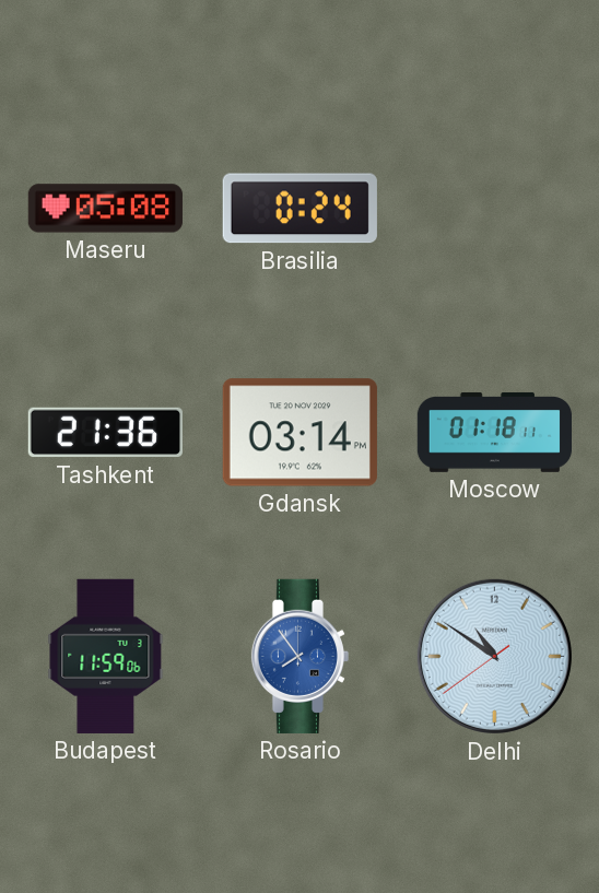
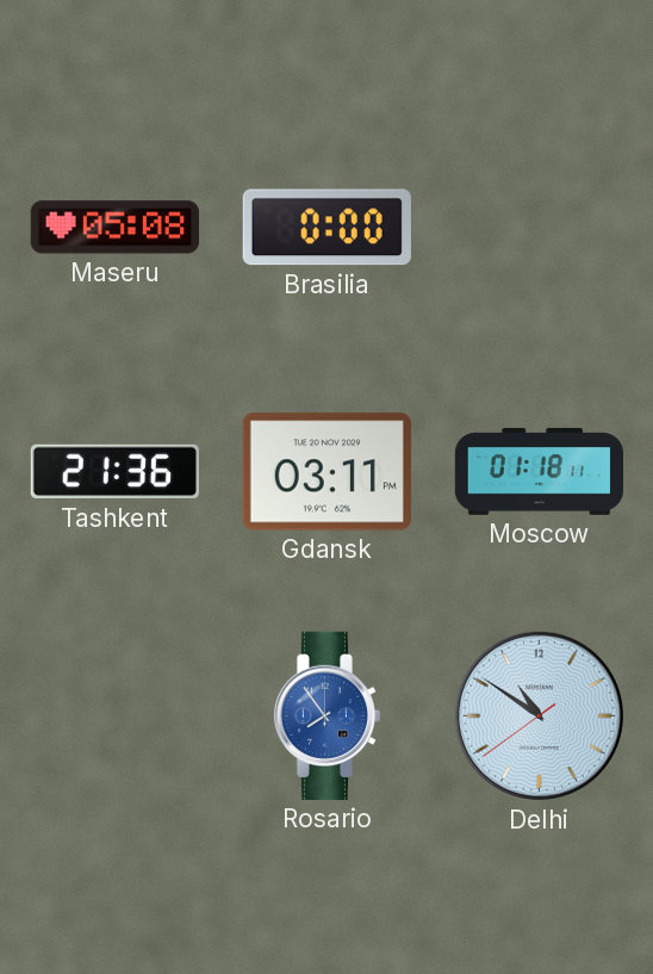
Brasilia: 0:24 -> 0:00 (326, 228)
Gdansk: 03:14 -> 03:11 (326, 472)
Budapest: 11:59 -> none (106, 656)
